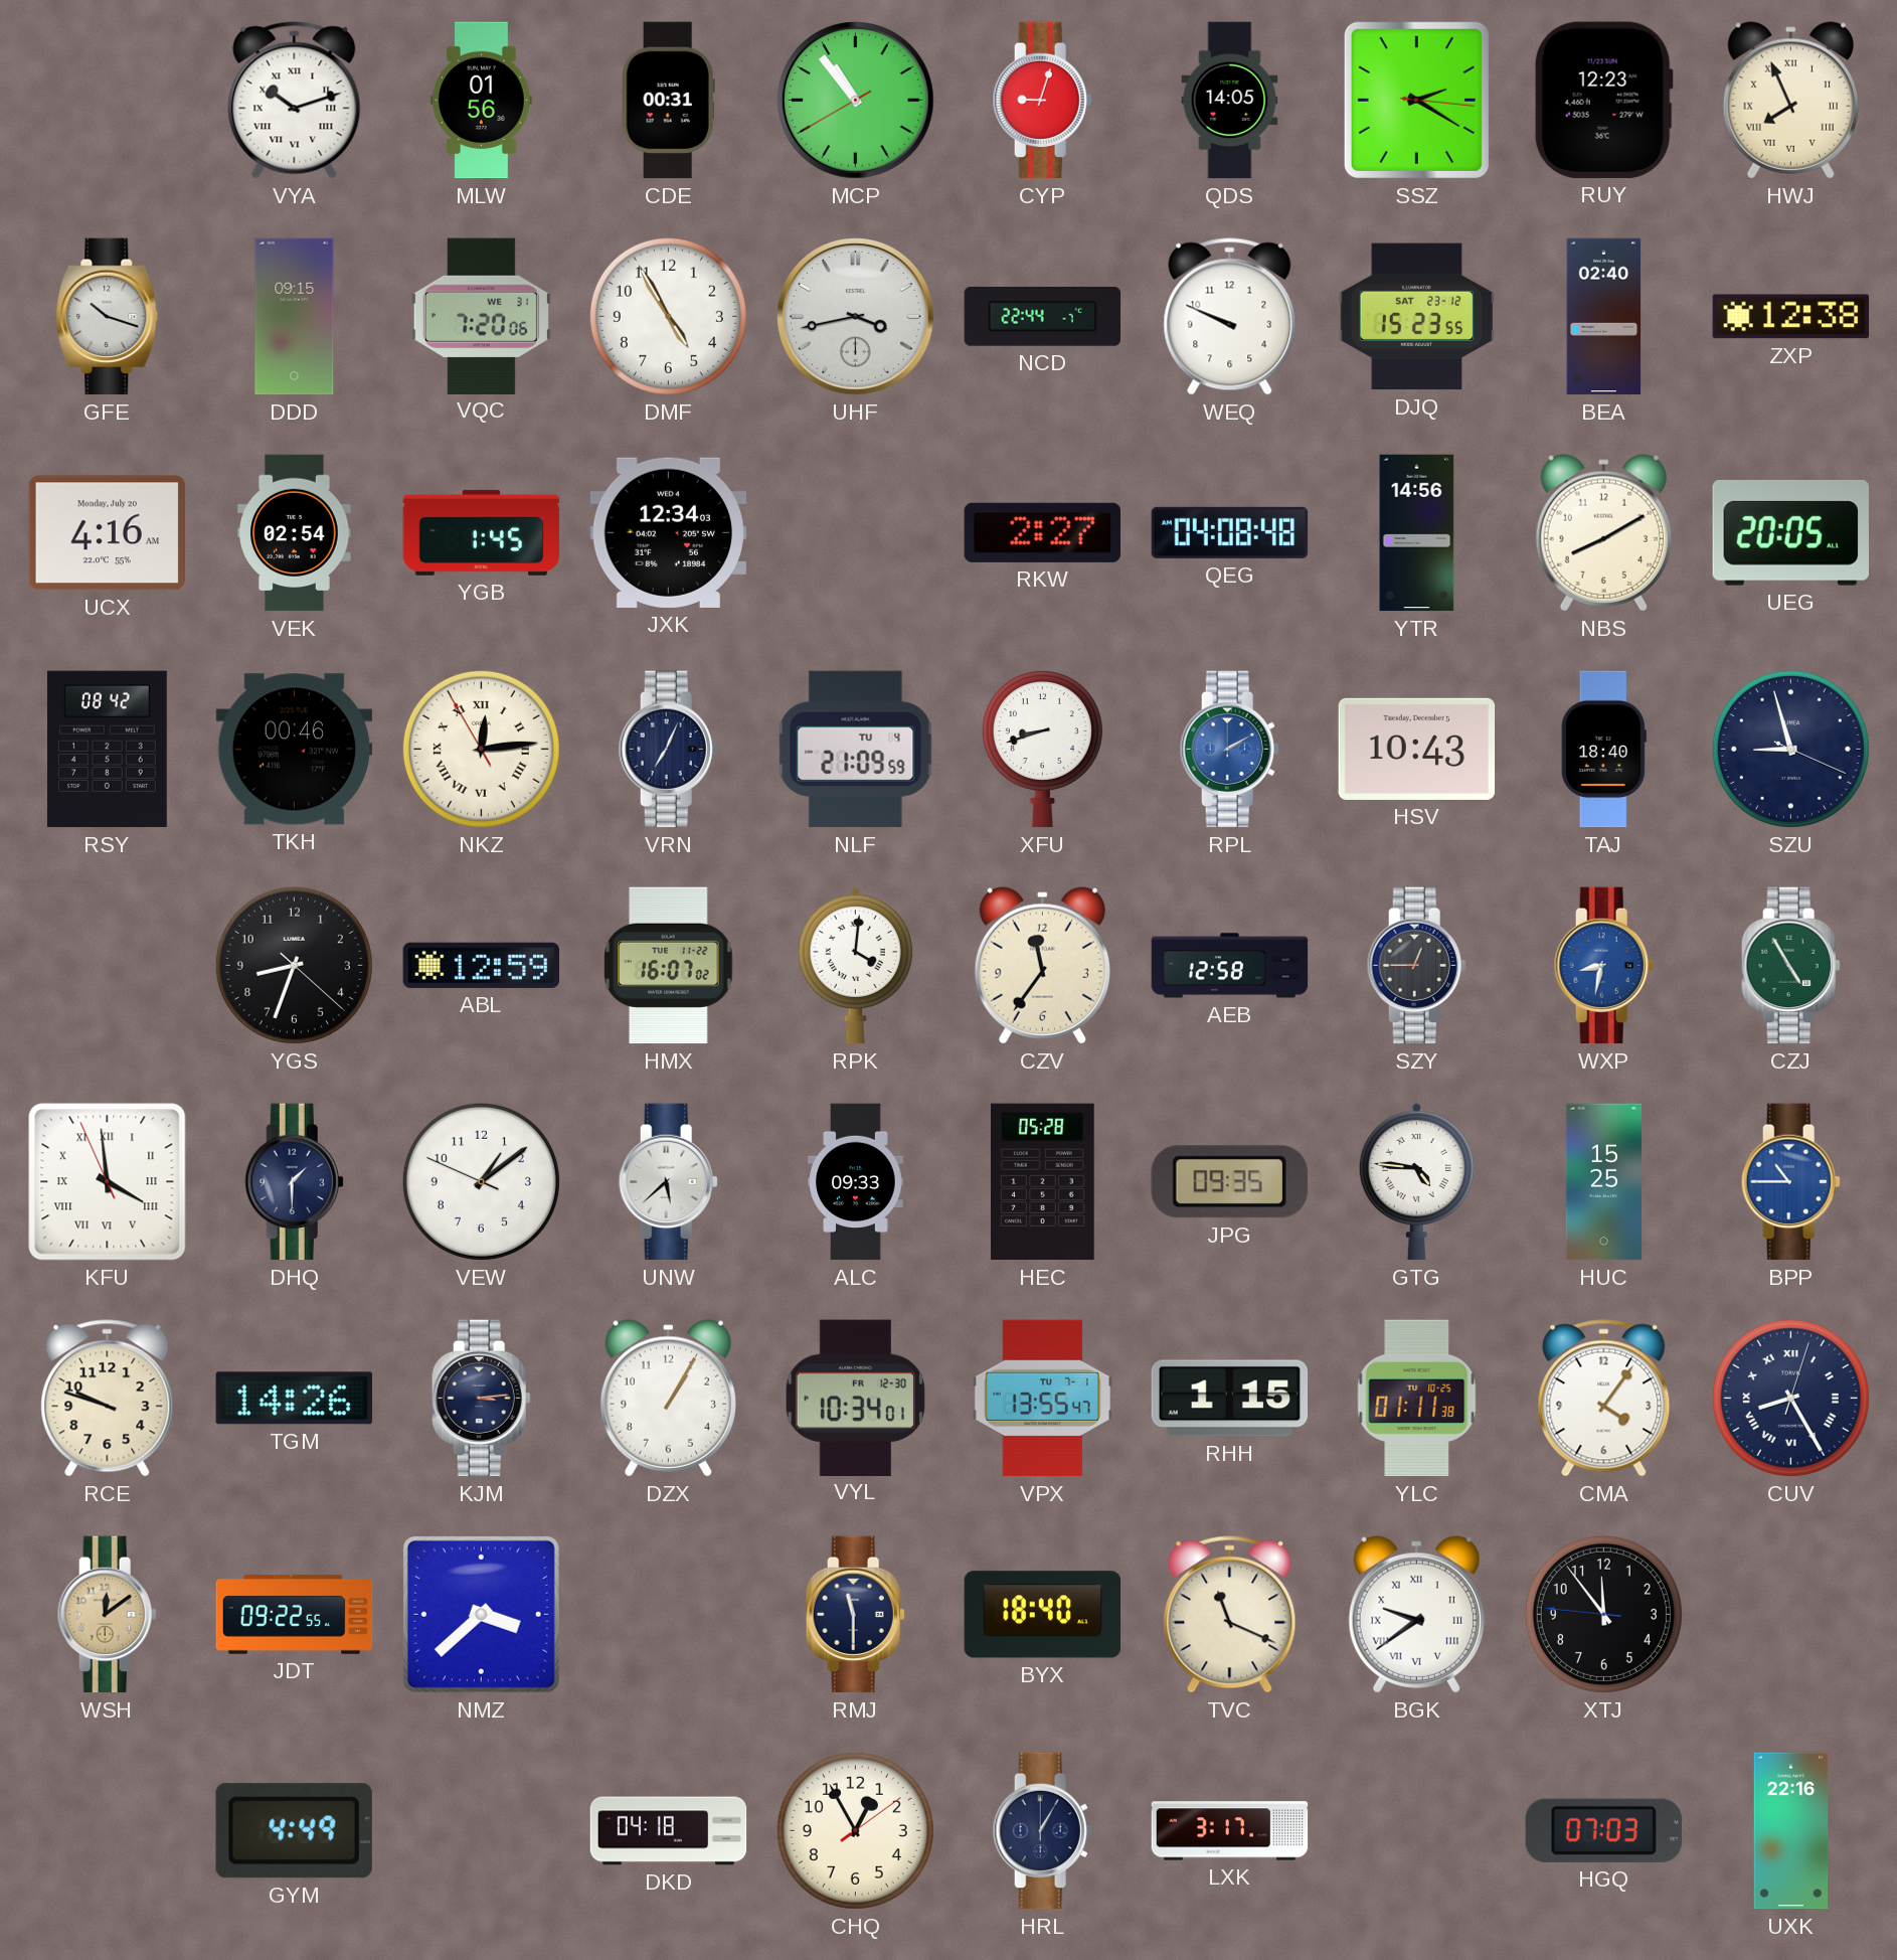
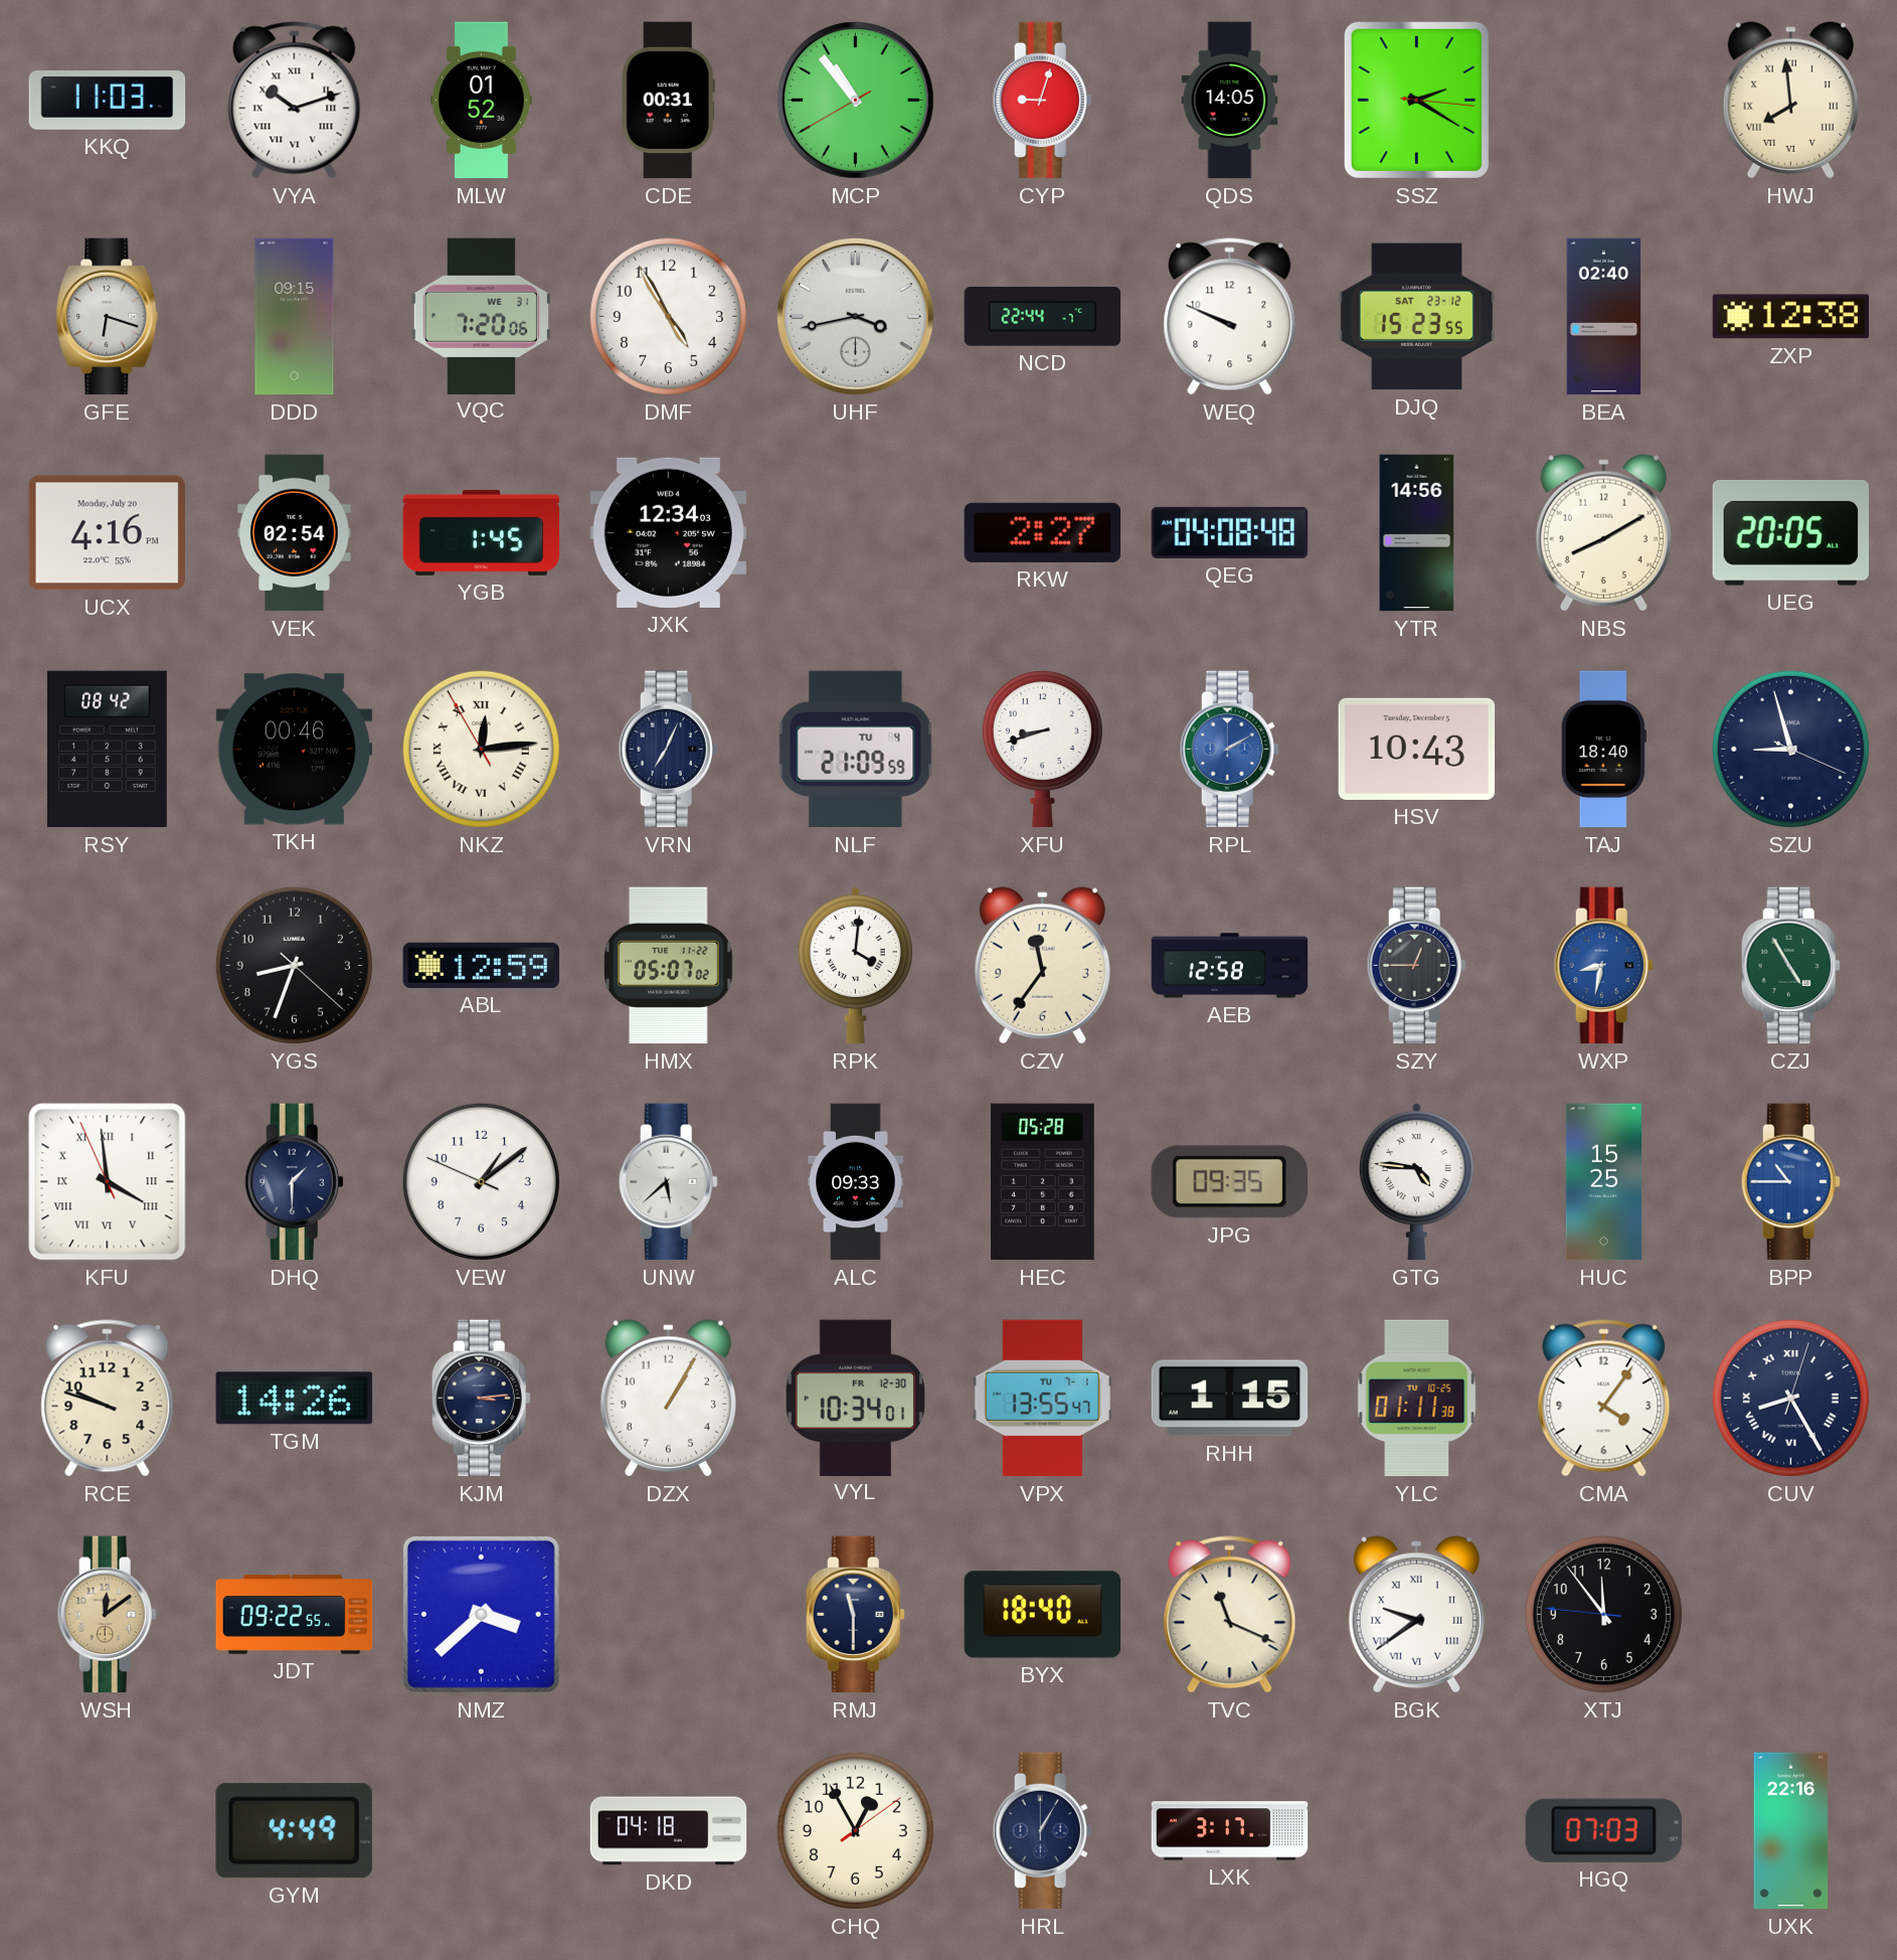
KKQ: none -> 11:03 (108, 101)
MLW: 01:56 -> 01:52 (482, 101)
RUY: 12:23 -> none (1603, 100)
HWJ: 7:56 -> 7:59 (1790, 101)
GFE: 10:18 -> 6:18 (108, 317)
UCX: 4:16 AM -> 4:16 PM (107, 533)
HMX: 16:07 -> 05:07 (669, 966)
